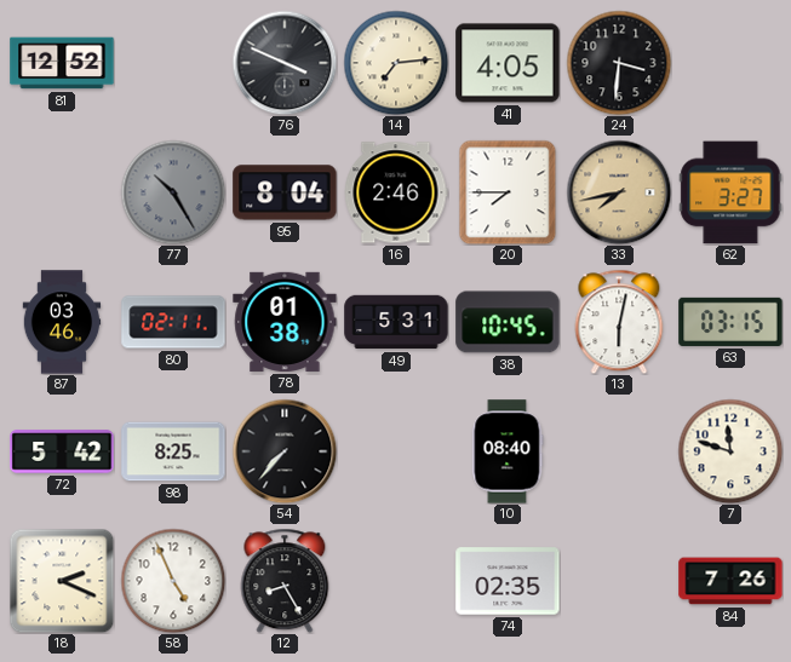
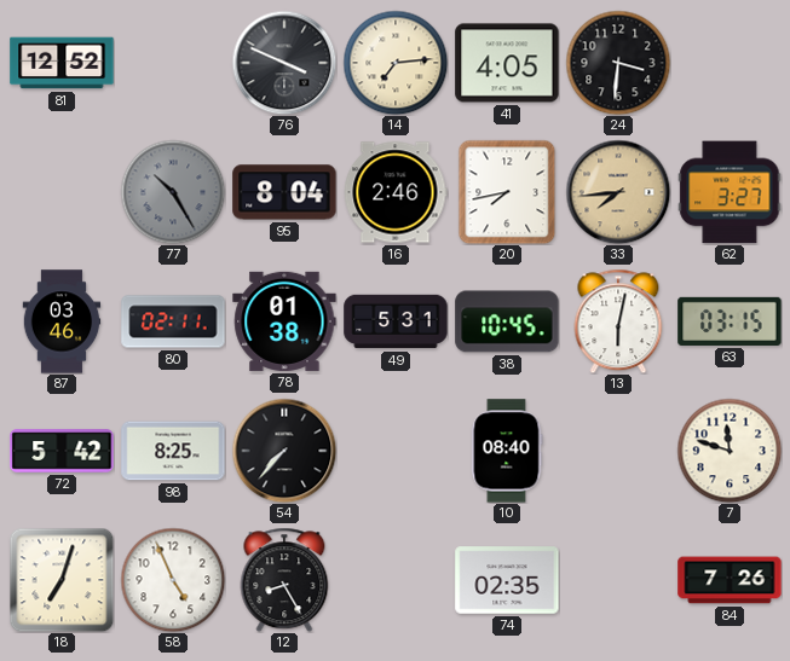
20: 7:45 -> 7:43 (507, 192)
33: 7:43 -> 7:44 (618, 192)
18: 2:19 -> 7:03 (62, 580)
